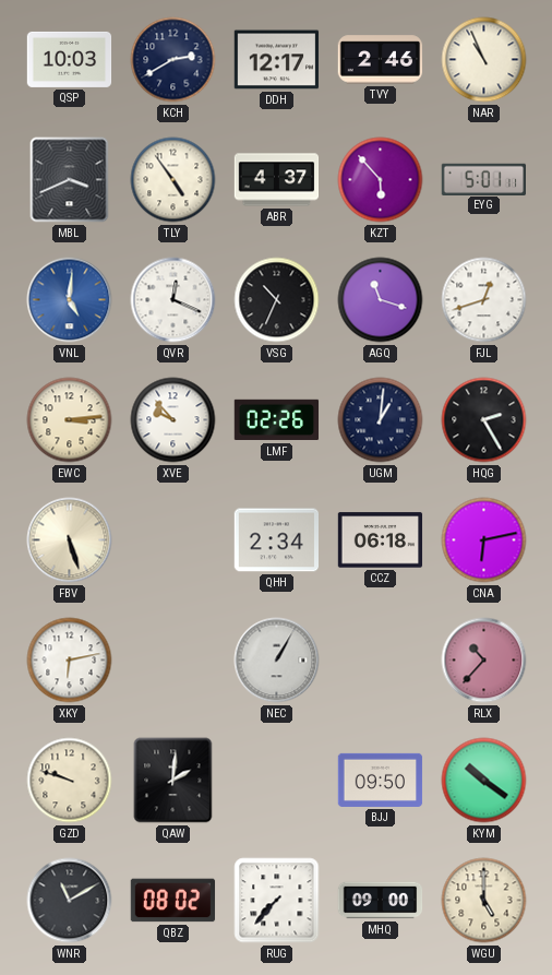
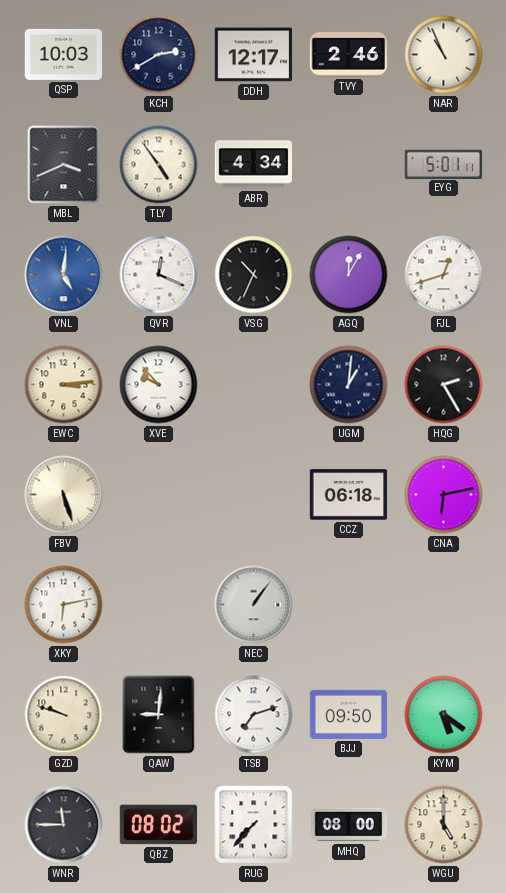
ABR: 4:37 -> 4:34 (254, 165)
KZT: 5:53 -> none (381, 180)
AGQ: 11:18 -> 12:05 (349, 275)
LMF: 02:26 -> none (277, 420)
QHH: 2:34 -> none (277, 540)
NEC: 1:05 -> 1:06 (254, 605)
RLX: 10:37 -> none (484, 661)
QAW: 2:01 -> 9:01 (159, 715)
TSB: none -> 7:12 (254, 715)
KYM: 10:21 -> 5:21 (444, 715)
WNR: 11:10 -> 11:45 (64, 825)
MHQ: 09:00 -> 08:00 (349, 825)
